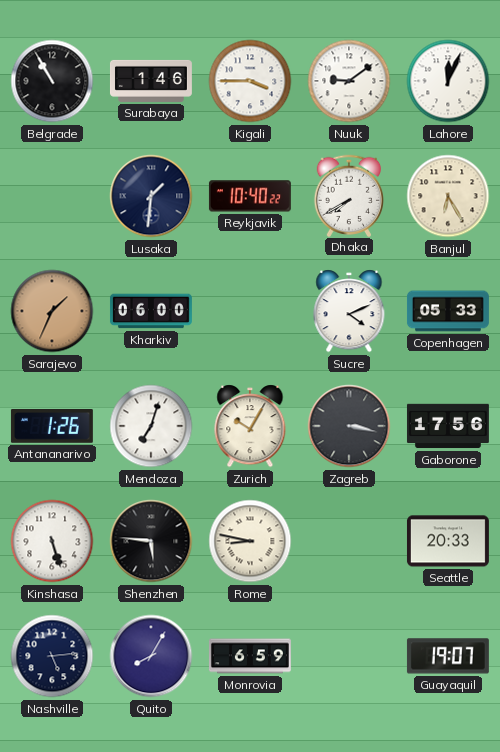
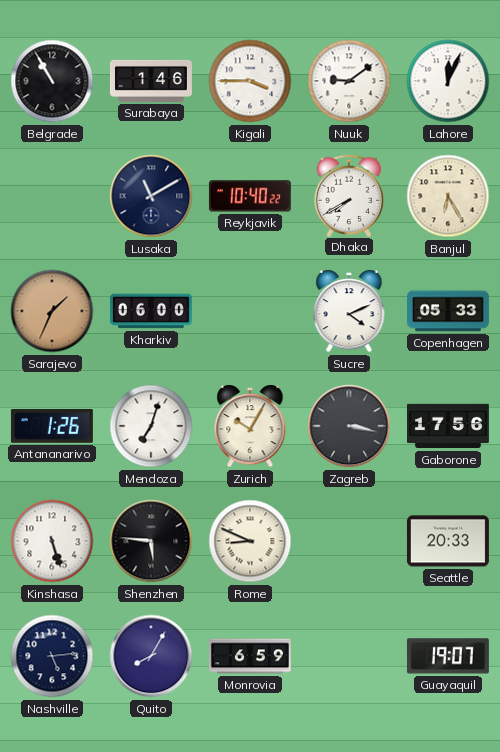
Lusaka: 1:31 -> 11:10 (151, 196)
Rome: 8:47 -> 8:49 (250, 541)
